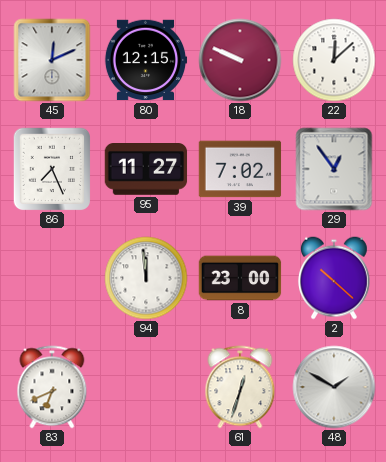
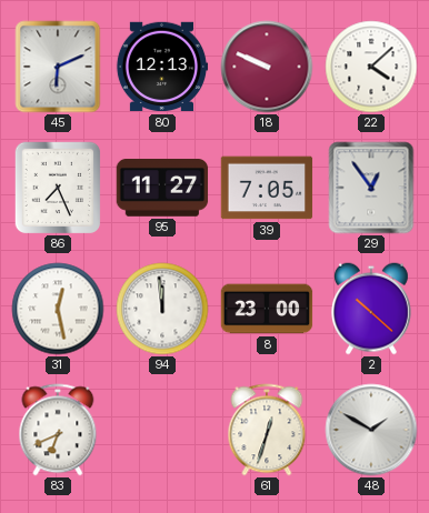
45: 12:11 -> 6:11 (58, 67)
80: 12:15 -> 12:13 (162, 67)
22: 12:08 -> 4:08 (371, 67)
39: 7:02 -> 7:05 (267, 188)
31: none -> 12:28 (58, 309)
